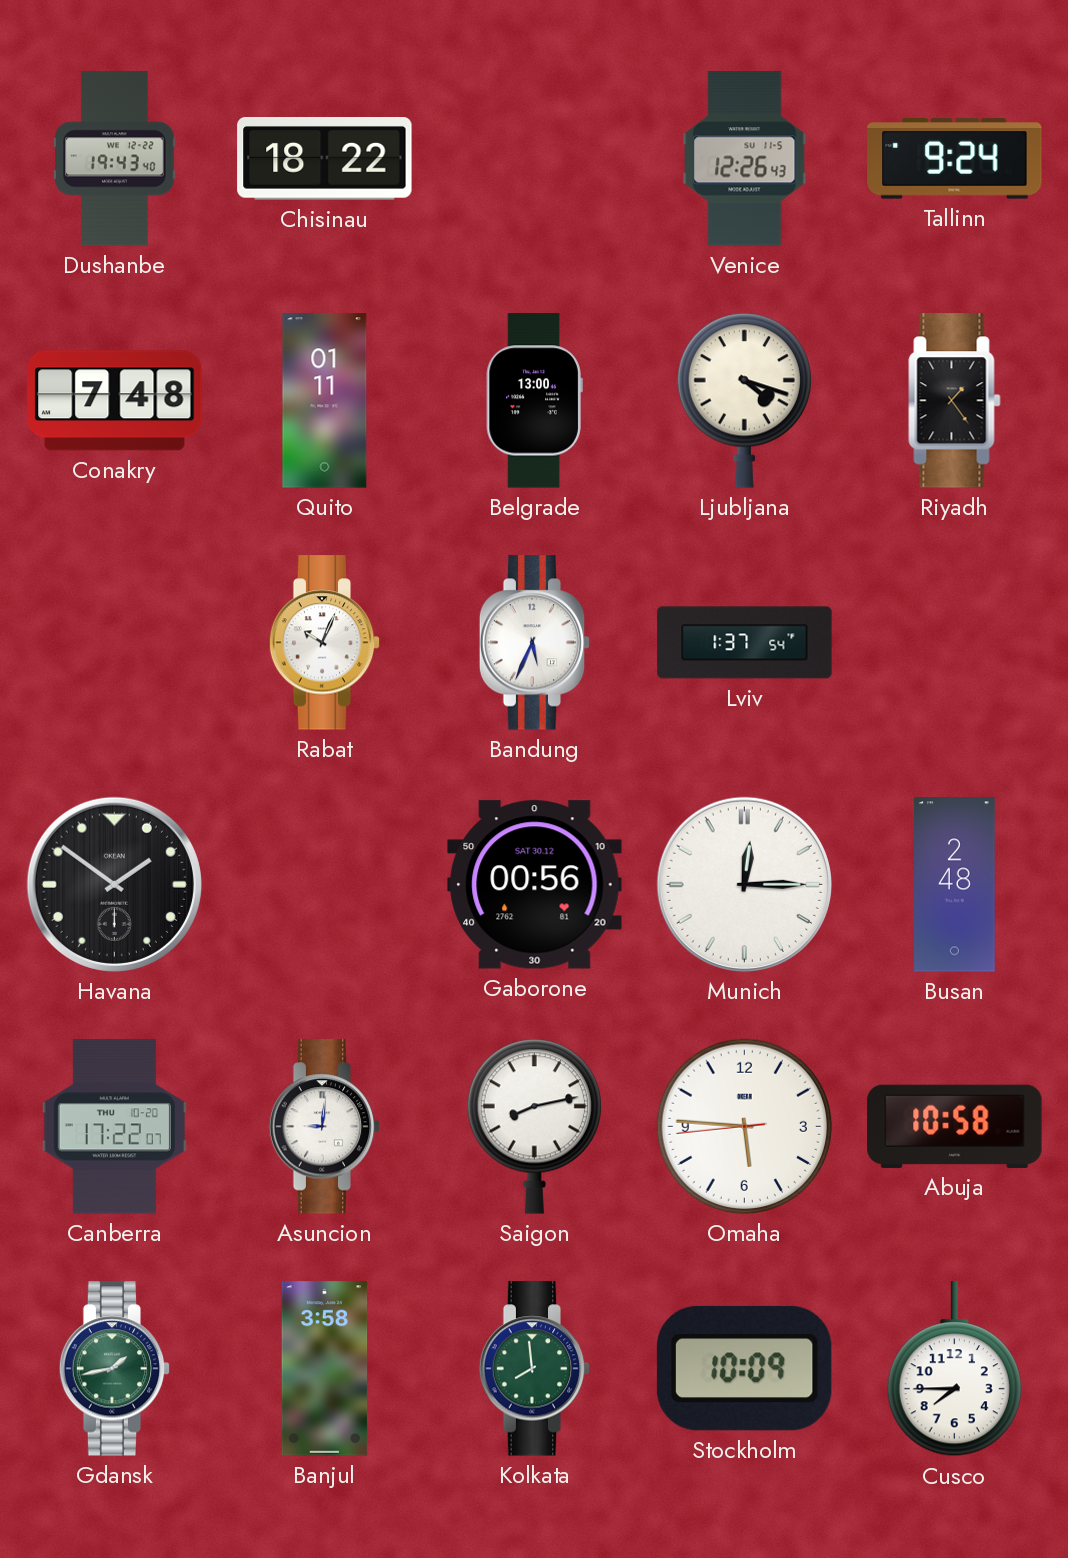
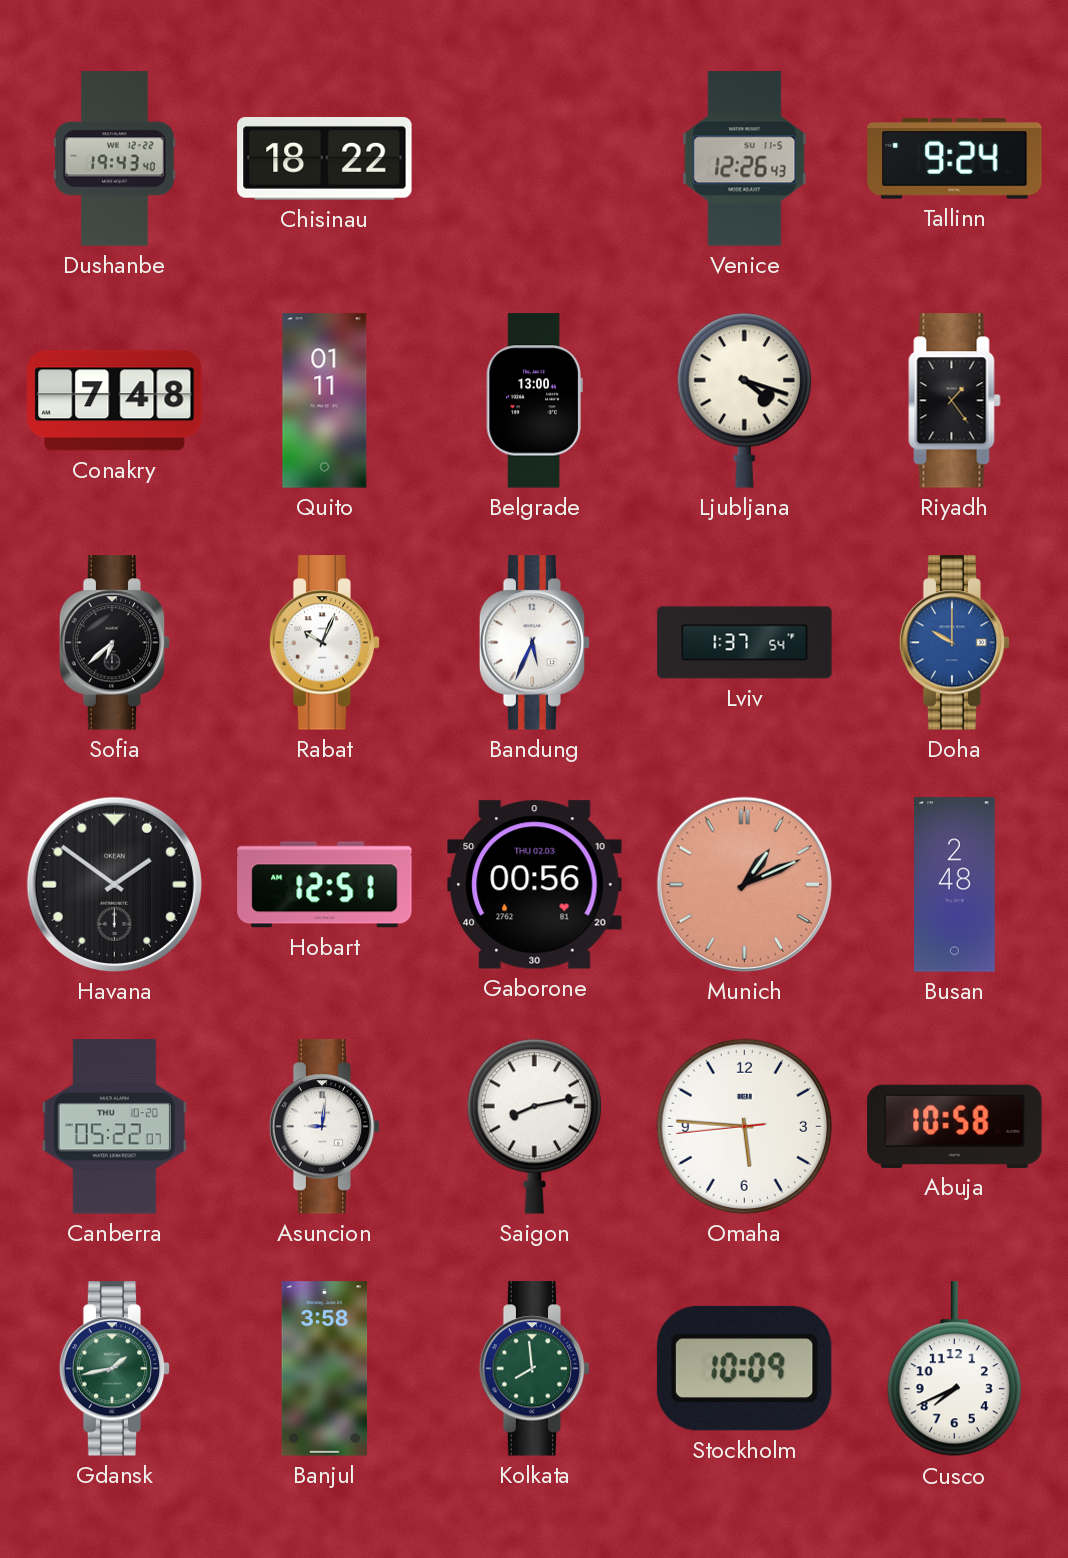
Sofia: none -> 6:38 (115, 643)
Doha: none -> 10:00 (955, 643)
Hobart: none -> 12:51 (325, 885)
Gaborone date: SAT 30.12 -> THU 02.03 (535, 885)
Munich: 12:15 -> 1:11 (744, 884)
Munich dial: white -> salmon (744, 884)
Canberra: 17:22 -> 05:22 (114, 1127)
Cusco: 7:45 -> 7:41 (954, 1369)
